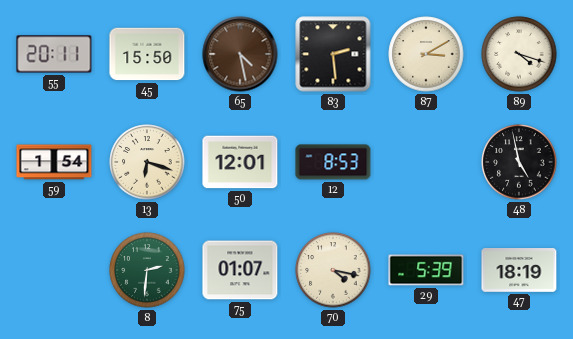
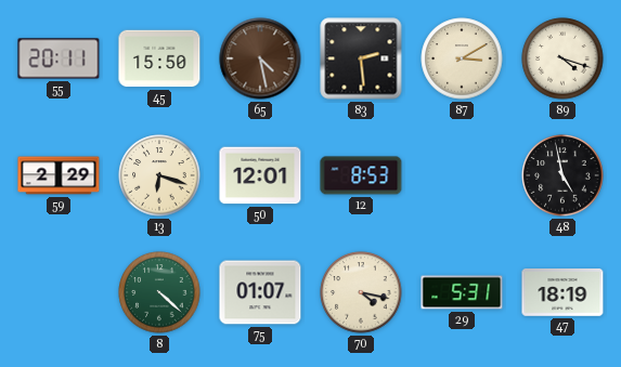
59: 1:54 -> 2:29 (59, 175)
8: 2:31 -> 4:22 (159, 292)
29: 5:39 -> 5:31 (462, 292)
